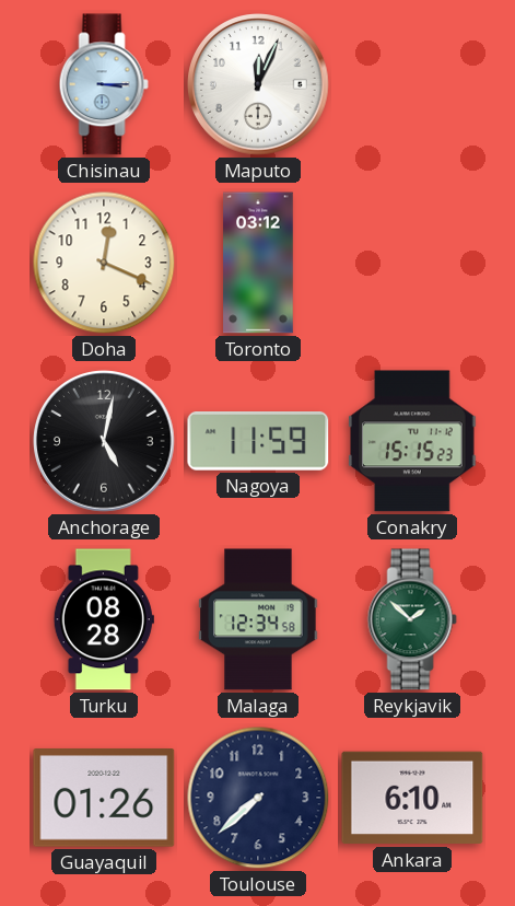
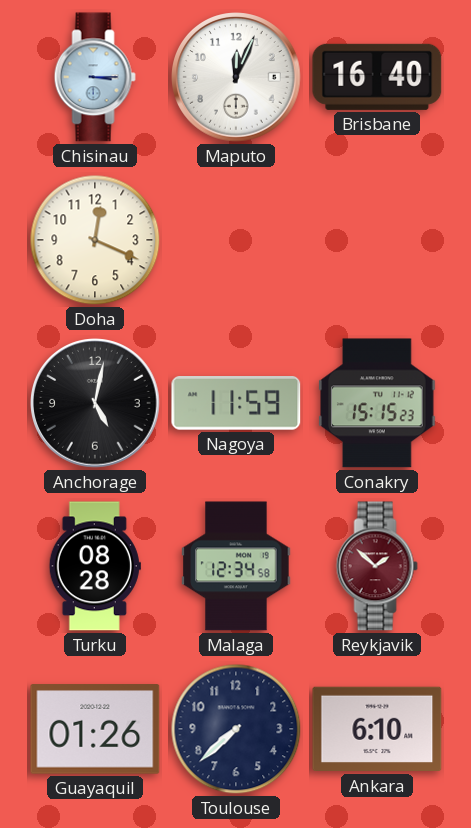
Brisbane: none -> 16:40 (377, 77)
Toronto: 03:12 -> none (258, 263)
Reykjavik dial: green -> burgundy (377, 566)
